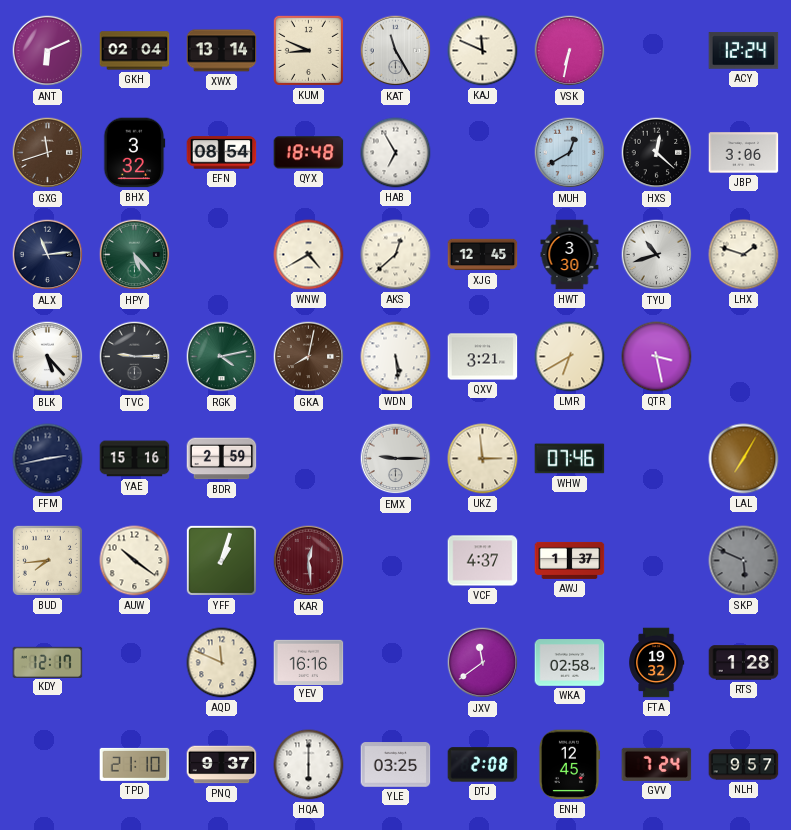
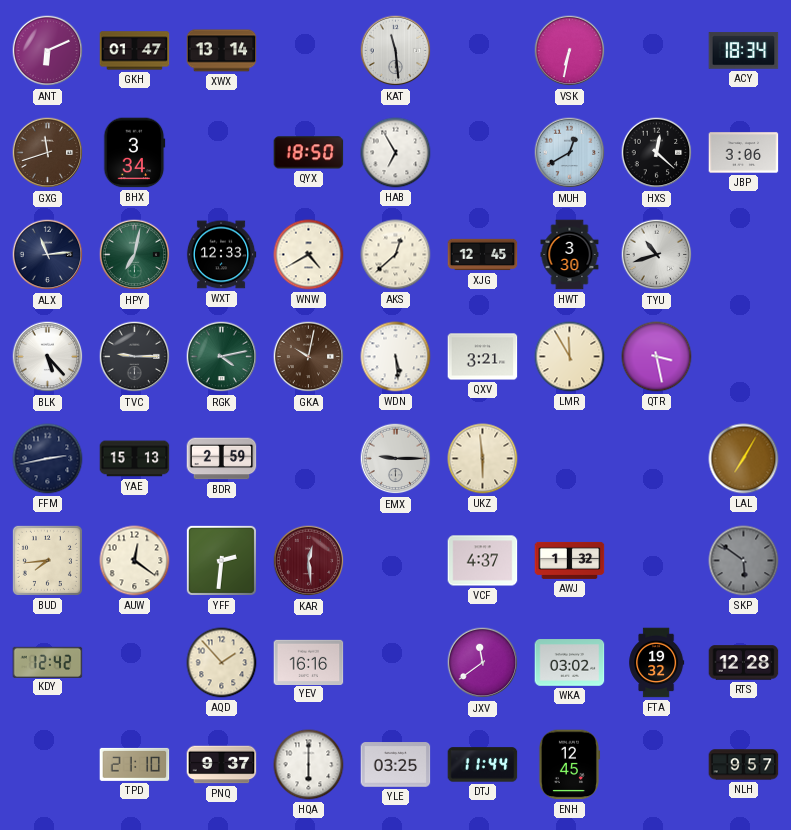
GKH: 02:04 -> 01:47 (135, 51)
KUM: 8:49 -> none (308, 50)
KAT: 11:25 -> 11:29 (396, 51)
KAJ: 11:49 -> none (483, 51)
ACY: 12:24 -> 18:34 (744, 51)
BHX: 3:32 -> 3:34 (134, 153)
EFN: 08:54 -> none (222, 153)
QYX: 18:48 -> 18:50 (309, 153)
HPY: 5:23 -> 7:02 (135, 255)
WXT: none -> 12:33 (221, 255)
LHX: 1:48 -> none (744, 255)
GKA: 8:02 -> 10:02 (309, 357)
LMR: 6:40 -> 11:55 (570, 357)
YAE: 15:16 -> 15:13 (135, 459)
UKZ: 2:59 -> 5:59 (483, 459)
WHW: 07:46 -> none (570, 459)
AUW: 10:21 -> 12:21 (135, 561)
YFF: 1:03 -> 2:31 (221, 560)
AWJ: 1:37 -> 1:32 (570, 560)
SKP: 5:49 -> 5:51 (744, 561)
KDY: 12:17 -> 12:42 (48, 662)
AQD: 11:49 -> 1:53 (222, 663)
WKA: 02:58 -> 03:02 (570, 663)
RTS: 1:28 -> 12:28 (744, 663)
DTJ: 2:08 -> 11:44 (483, 765)
GVV: 7:24 -> none (657, 764)
